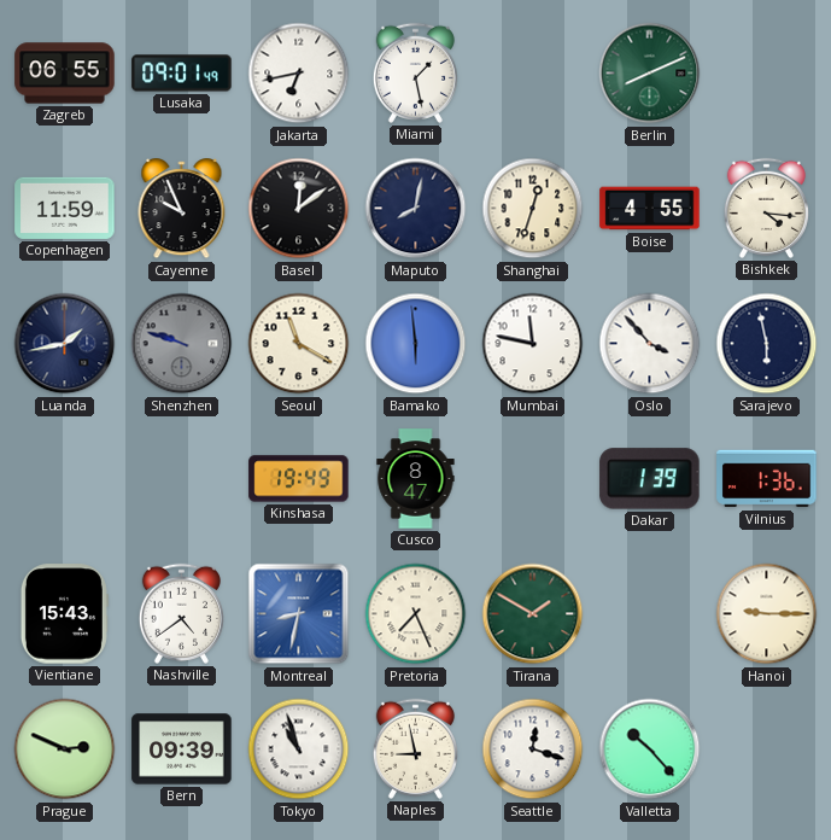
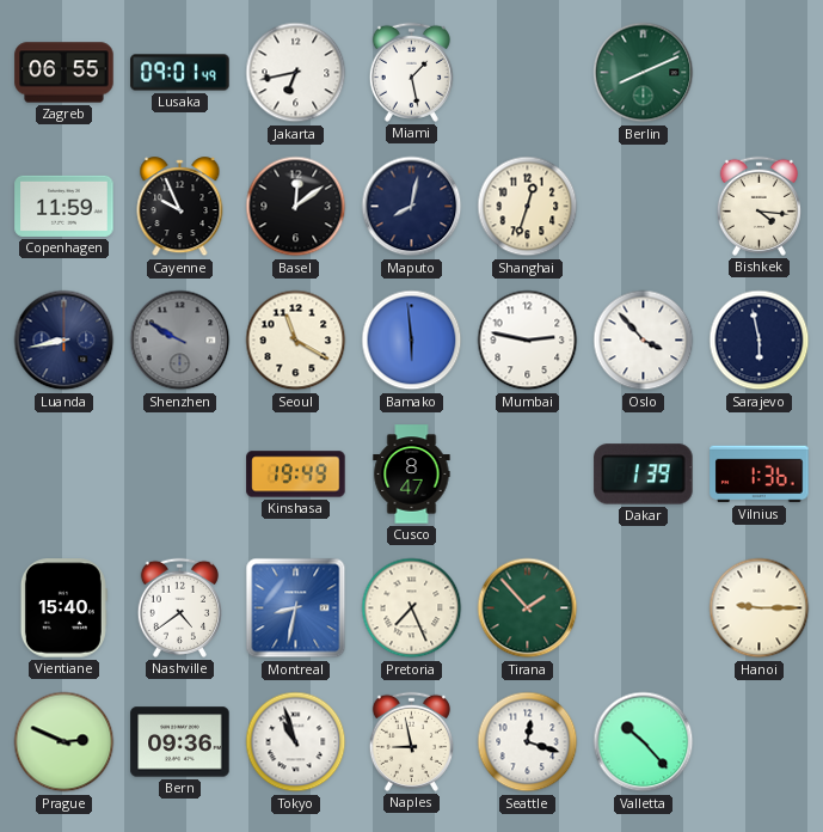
Boise: 4:55 -> none (650, 209)
Luanda: 1:43 -> 8:43 (65, 341)
Shenzhen: 9:48 -> 9:50 (180, 341)
Mumbai: 11:47 -> 2:47 (528, 341)
Vientiane: 15:43 -> 15:40 (63, 608)
Tirana: 1:50 -> 1:53 (528, 608)
Bern: 09:39 -> 09:36 (180, 742)
